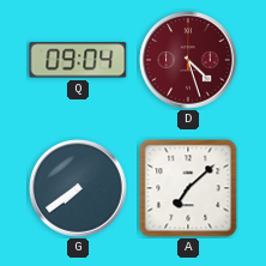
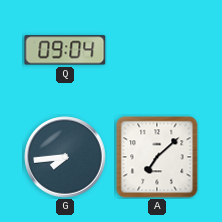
D: 4:27 -> none (188, 60)
G: 7:39 -> 7:44 (65, 157)
